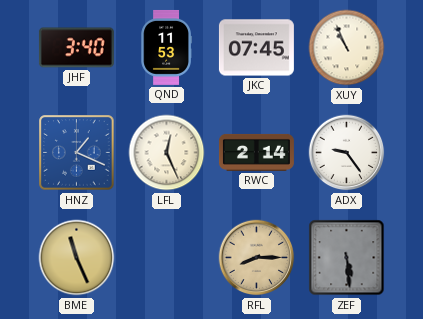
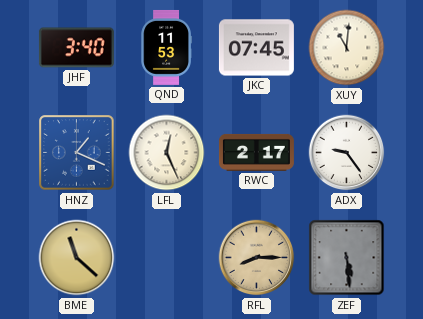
XUY: 10:56 -> 11:01 (347, 48)
RWC: 2:14 -> 2:17 (256, 152)
BME: 11:26 -> 11:22 (77, 258)
